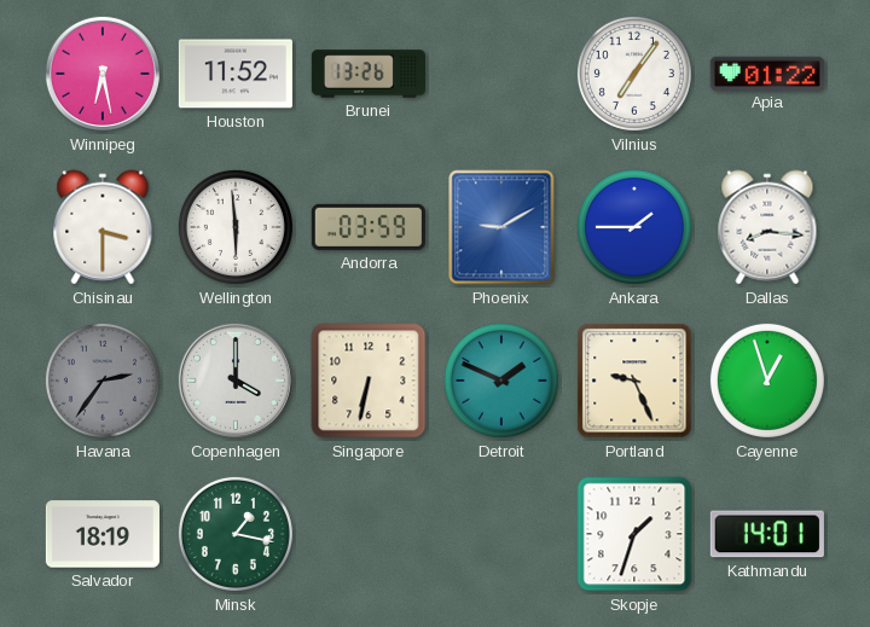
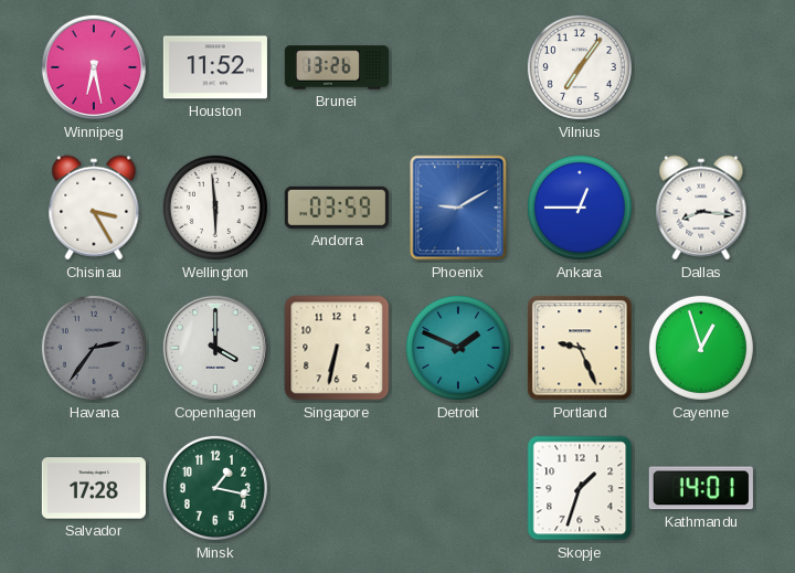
Apia: 01:22 -> none (767, 72)
Chisinau: 3:30 -> 3:25 (94, 208)
Ankara: 1:45 -> 12:45 (580, 208)
Salvador: 18:19 -> 17:28 (94, 488)
